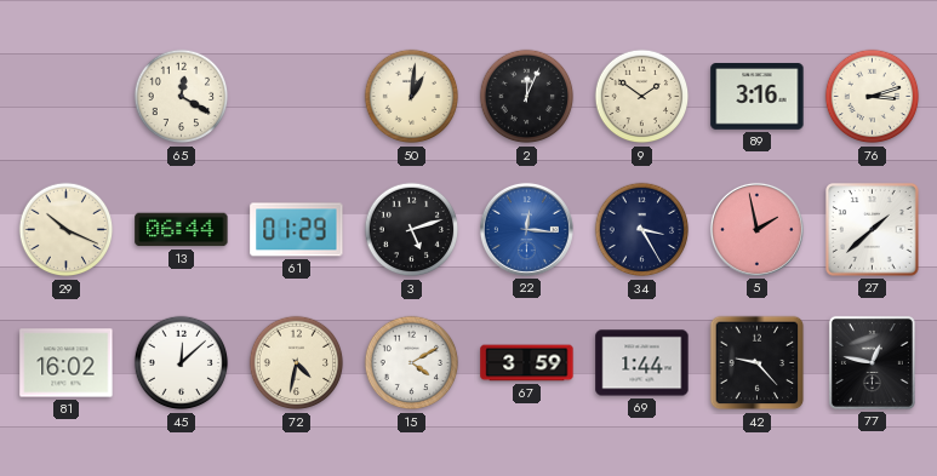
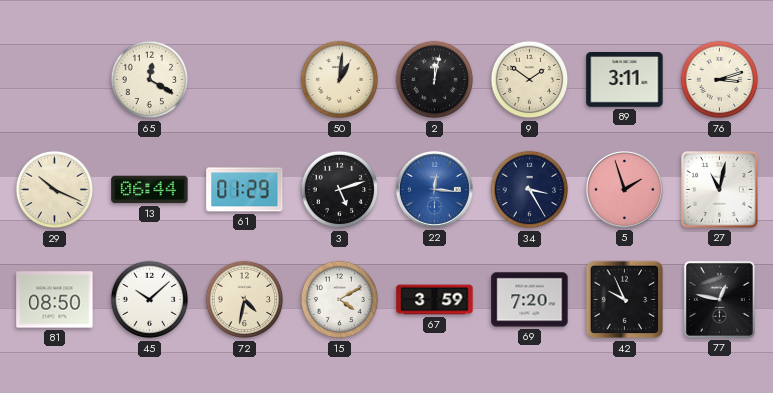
2: 12:04 -> 12:02 (435, 80)
89: 3:16 -> 3:11 (625, 80)
5: 1:58 -> 1:57 (624, 189)
27: 1:38 -> 11:02 (720, 190)
81: 16:02 -> 08:50 (55, 300)
45: 12:08 -> 10:08 (150, 300)
69: 1:44 -> 7:20 (530, 300)
42: 9:23 -> 9:56 (625, 300)
